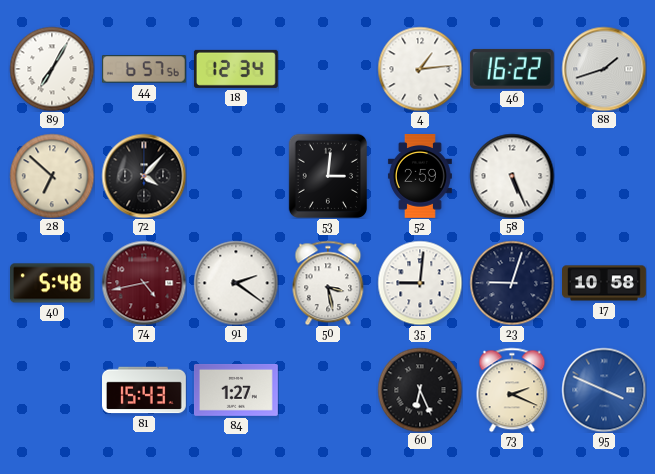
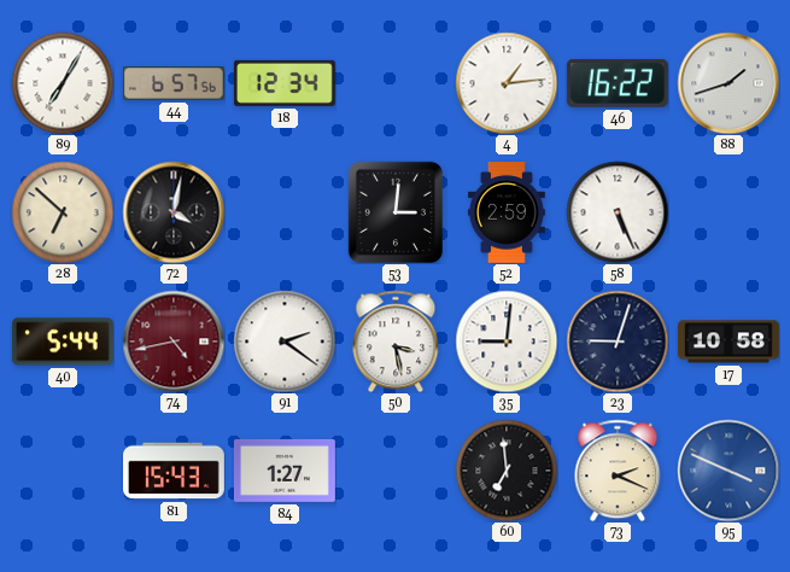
72: 4:07 -> 4:02 (174, 212)
40: 5:48 -> 5:44 (63, 342)
60: 6:26 -> 6:59 (507, 471)
